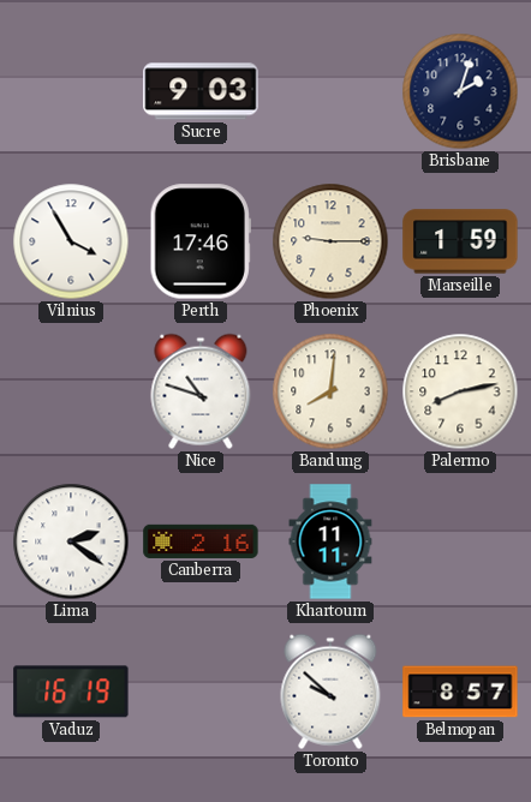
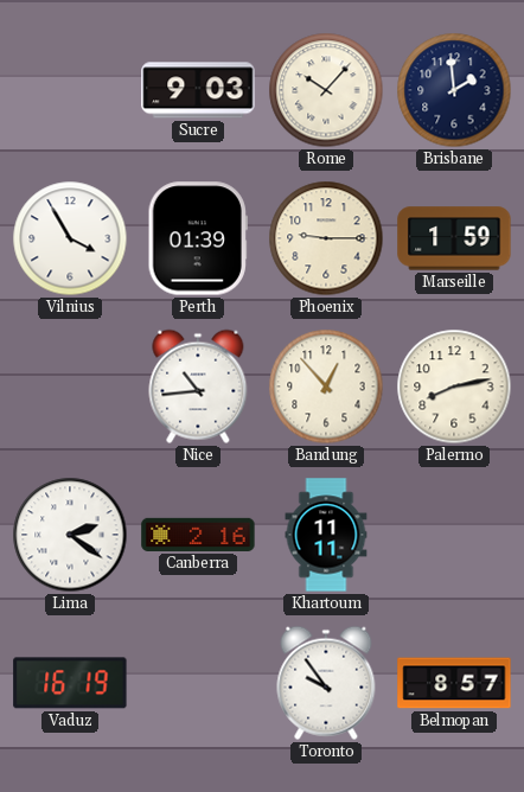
Rome: none -> 10:07 (326, 90)
Brisbane: 2:03 -> 1:59 (454, 90)
Perth: 17:46 -> 01:39 (198, 238)
Nice: 10:48 -> 10:44 (198, 387)
Bandung: 8:01 -> 12:53 (326, 387)
Toronto: 9:52 -> 9:54 (326, 683)
